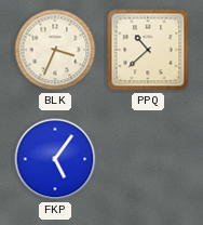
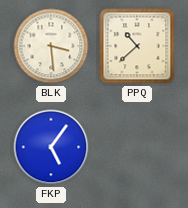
BLK: 3:34 -> 3:29 (51, 46)
